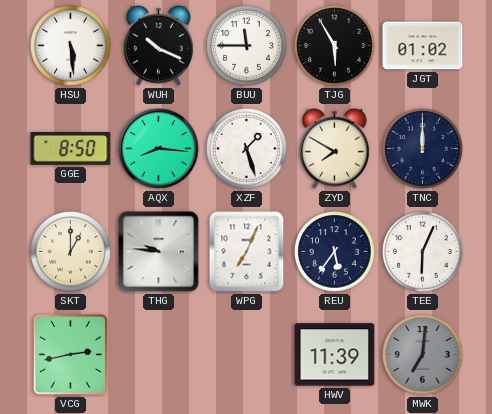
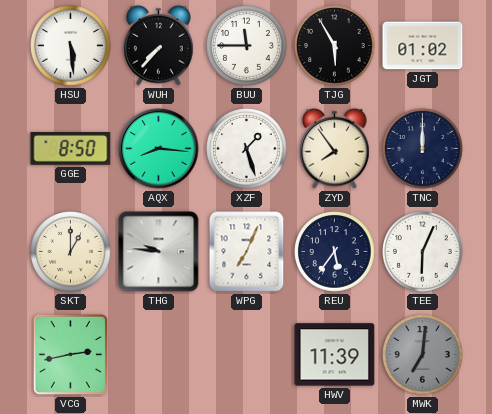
WUH: 10:19 -> 7:37 (159, 45)
ZYD: 7:50 -> 7:54 (335, 148)
